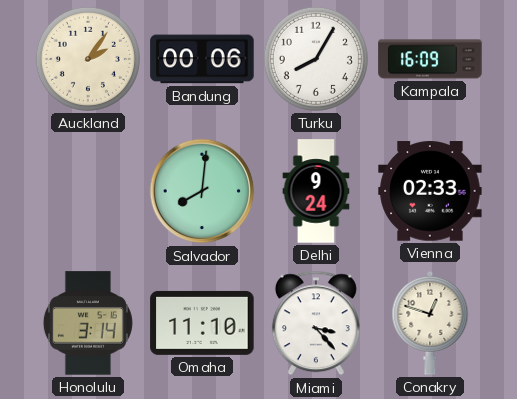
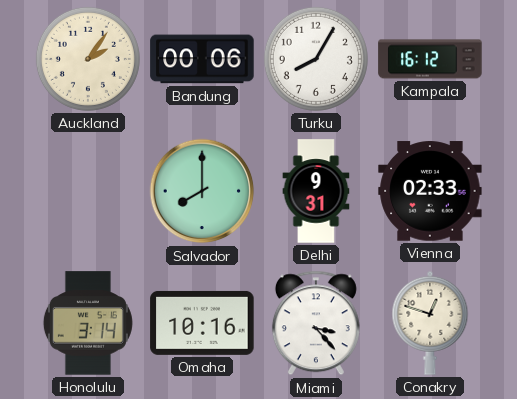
Kampala: 16:09 -> 16:12 (430, 59)
Salvador: 8:01 -> 8:00 (202, 191)
Delhi: 9:24 -> 9:31 (316, 191)
Omaha: 11:10 -> 10:16 (202, 323)
